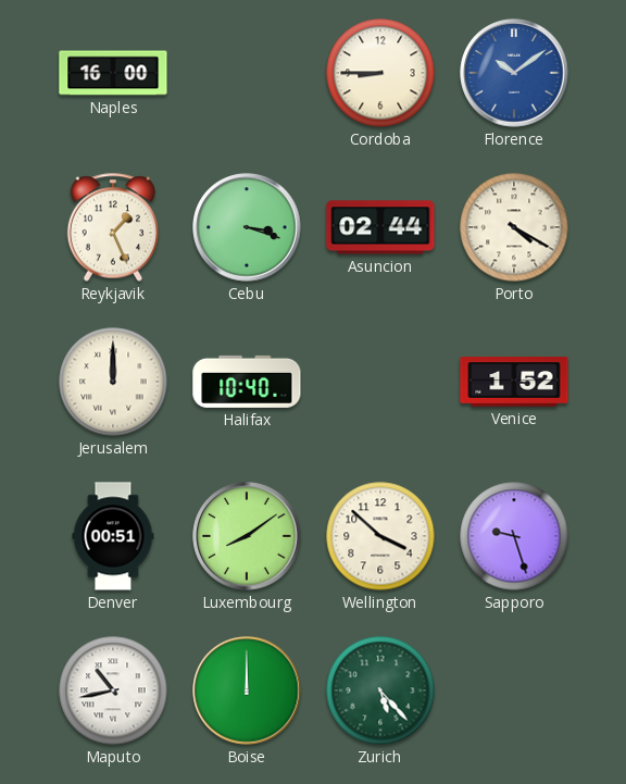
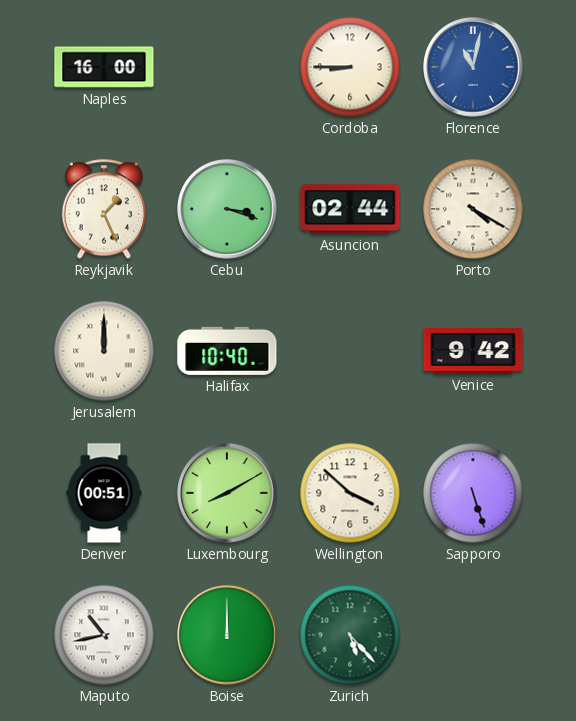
Florence: 10:09 -> 11:02 (473, 67)
Venice: 1:52 -> 9:42 (473, 352)
Luxembourg: 8:09 -> 8:10 (227, 493)
Sapporo: 9:27 -> 5:27 (473, 493)
